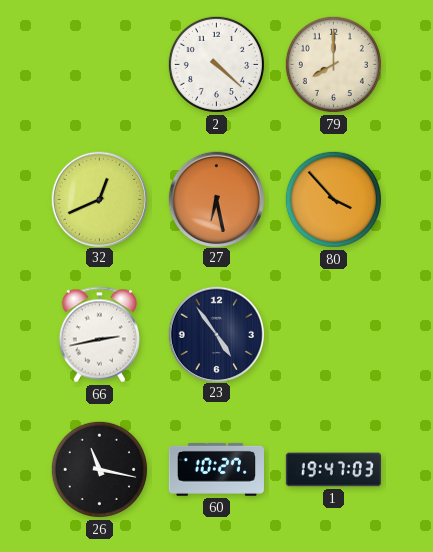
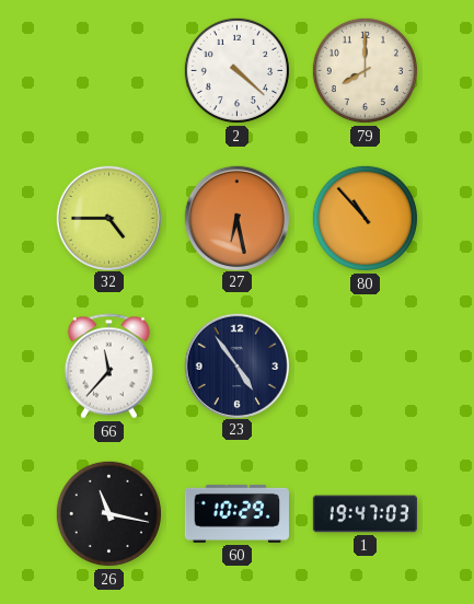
32: 12:41 -> 4:45 (108, 218)
80: 3:53 -> 10:53 (365, 218)
66: 2:43 -> 11:37 (108, 367)
60: 10:27 -> 10:29 (236, 513)
